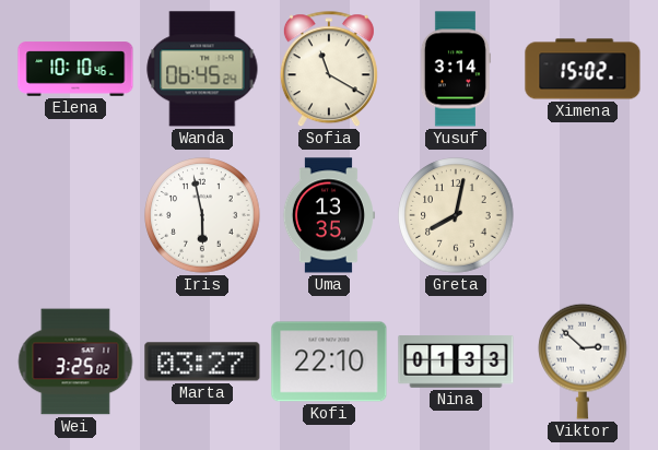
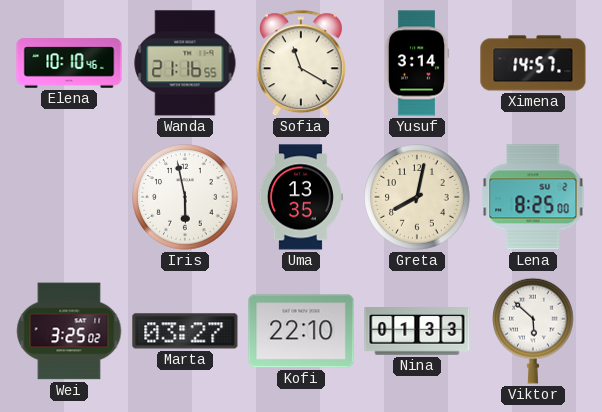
Wanda: 06:45 -> 21:16 (185, 63)
Ximena: 15:02 -> 14:57 (533, 63)
Lena: none -> 8:25 (533, 197)
Viktor: 2:52 -> 5:52 (534, 331)
